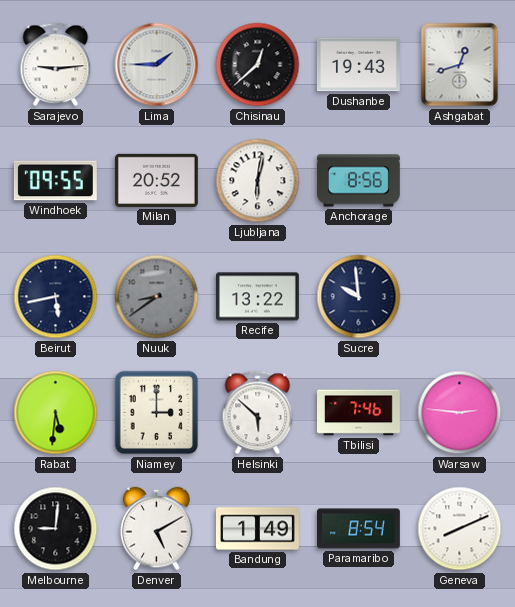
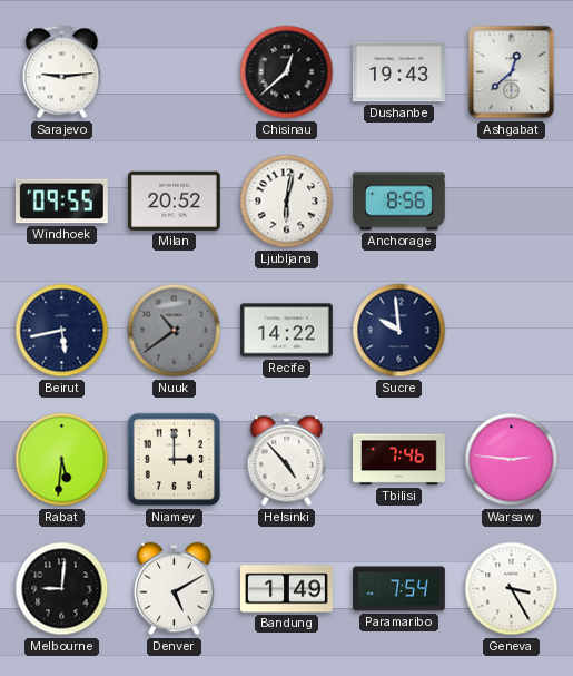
Lima: 1:45 -> none (157, 65)
Ashgabat: 12:42 -> 12:38 (512, 72)
Nuuk: 8:39 -> 10:39 (175, 331)
Recife: 13:22 -> 14:22 (286, 331)
Helsinki: 5:52 -> 4:53 (287, 460)
Paramaribo: 8:54 -> 7:54 (399, 589)
Geneva: 8:11 -> 3:25 (512, 589)
